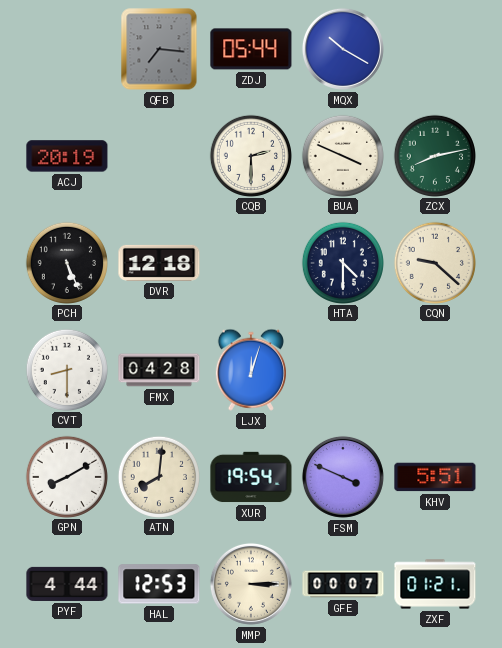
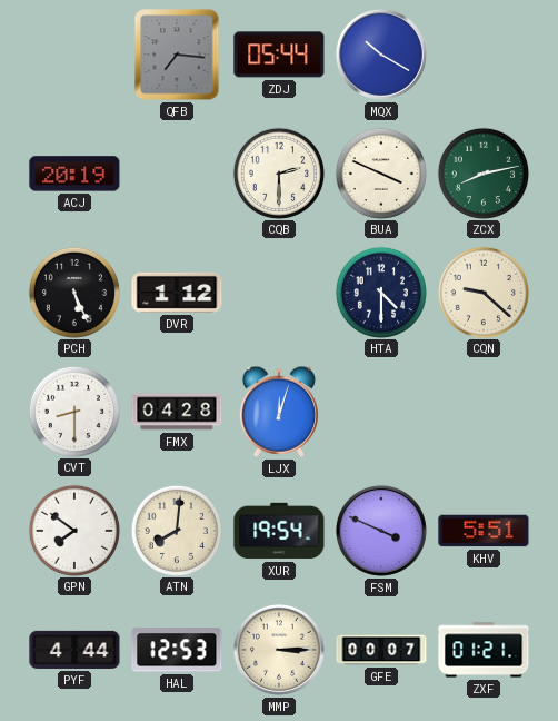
DVR: 12:18 -> 1:12 (177, 293)
GPN: 8:10 -> 7:51 (73, 530)
